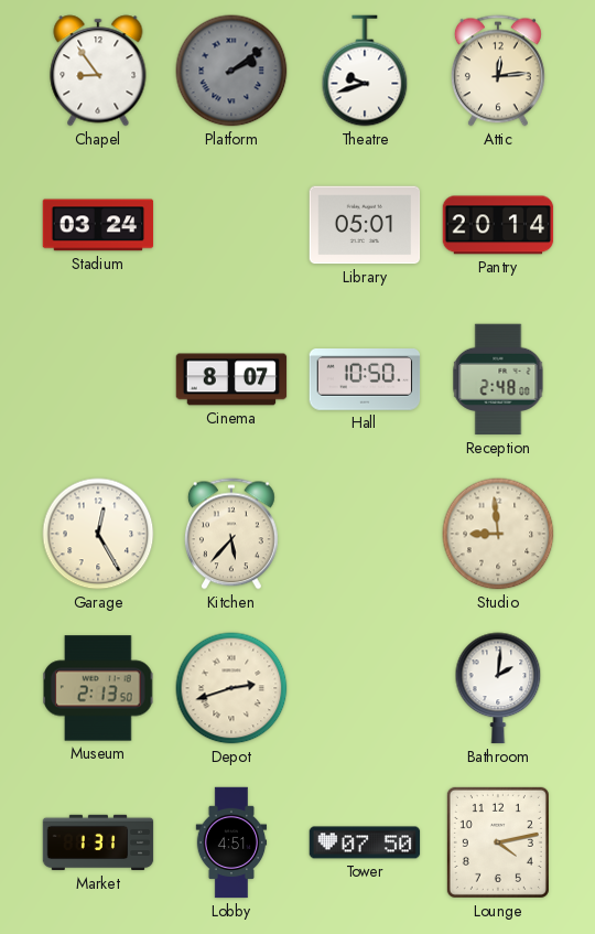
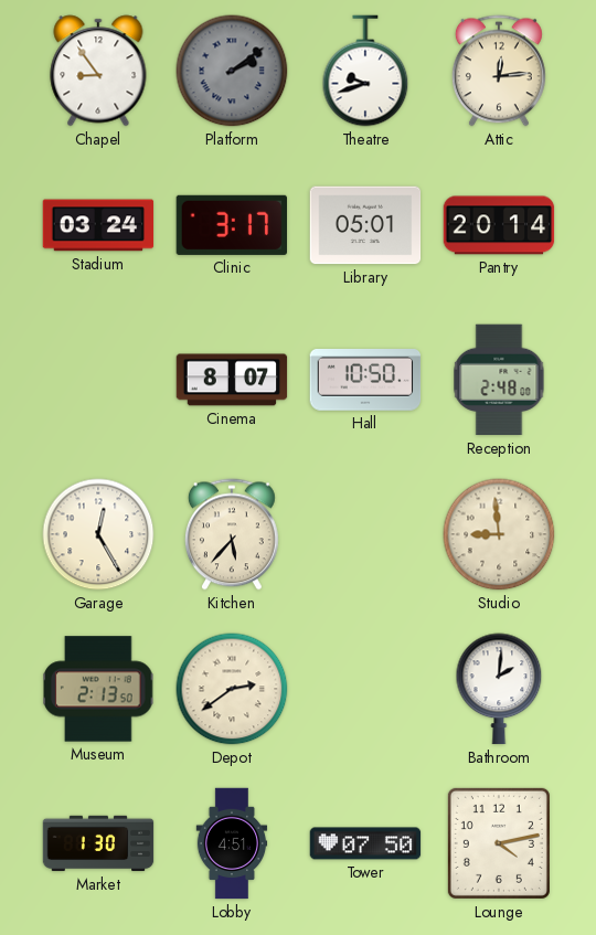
Clinic: none -> 3:17 (231, 225)
Depot: 2:42 -> 2:39 (232, 689)
Market: 1:31 -> 1:30 (98, 843)
